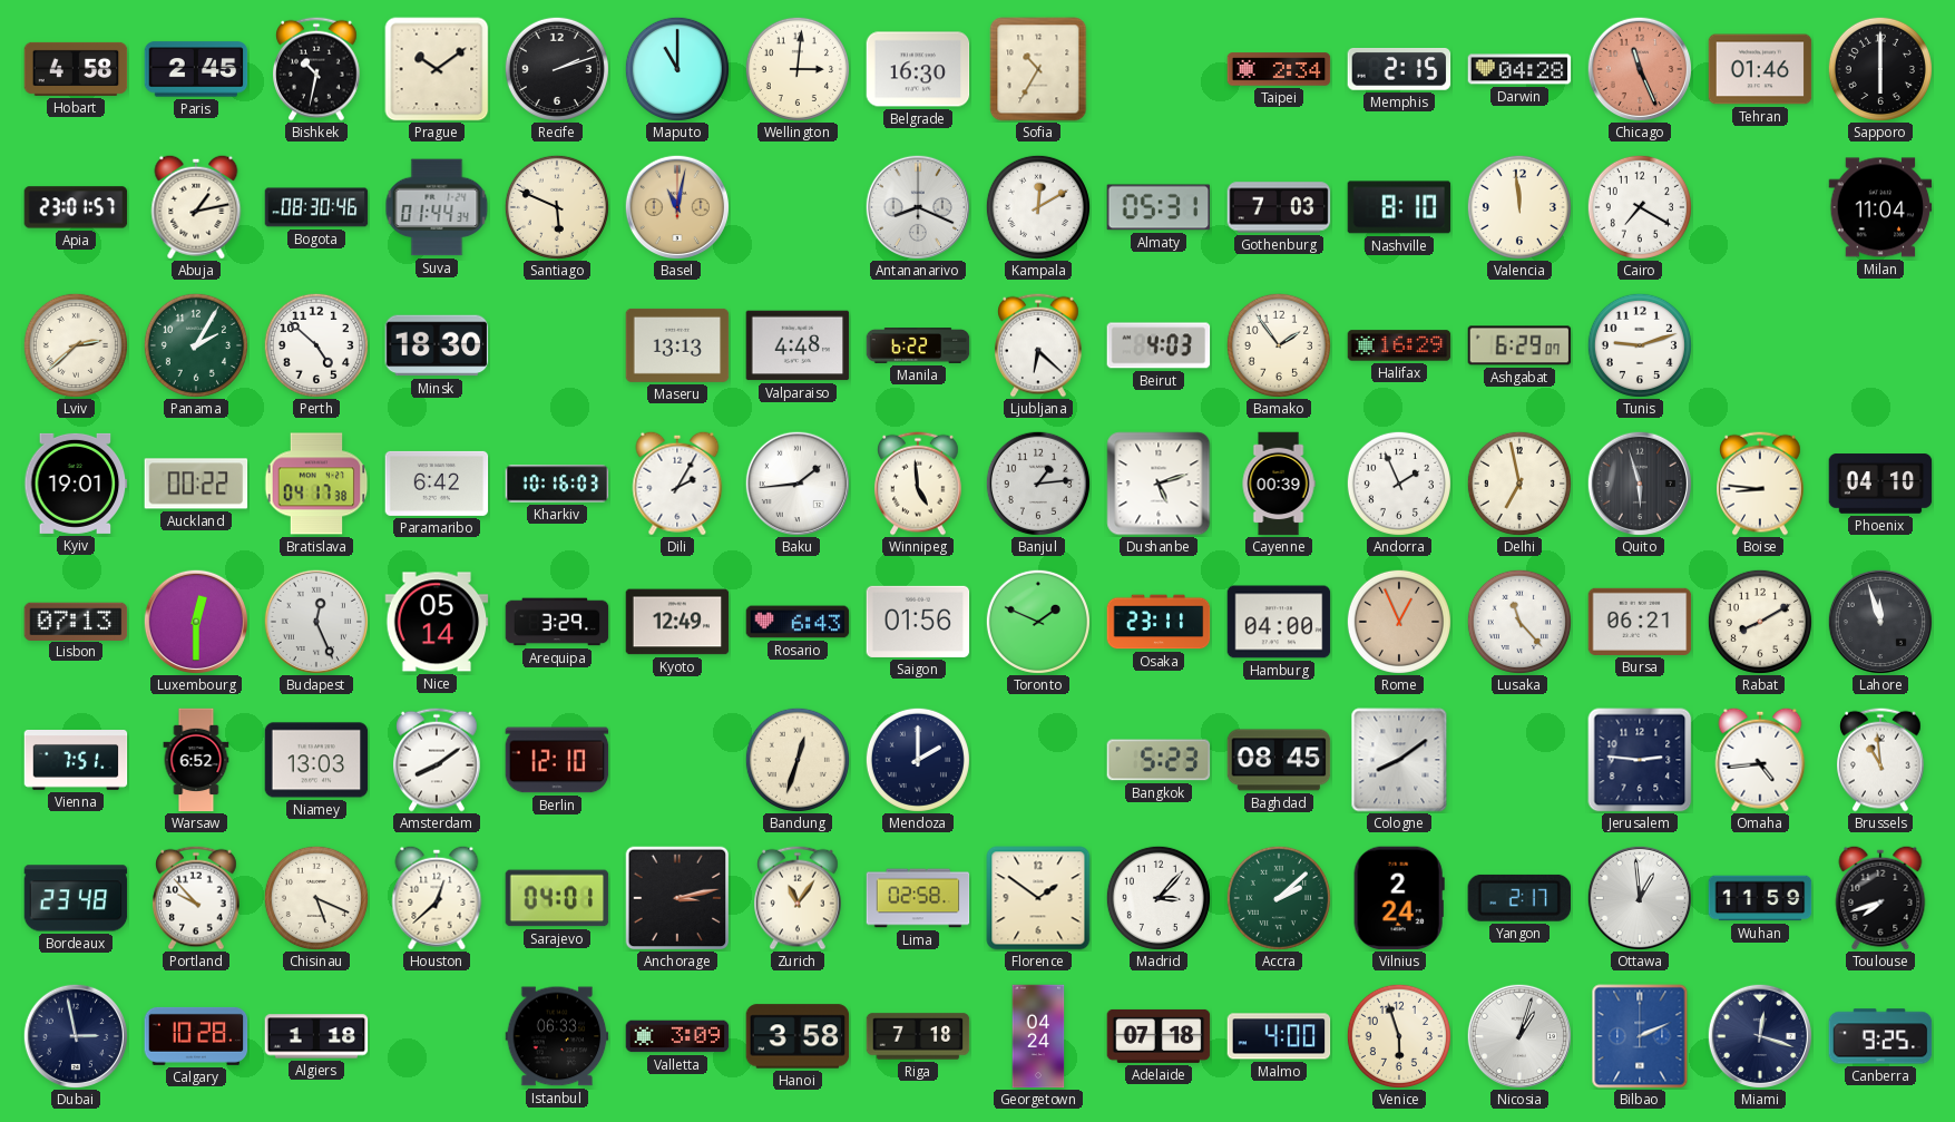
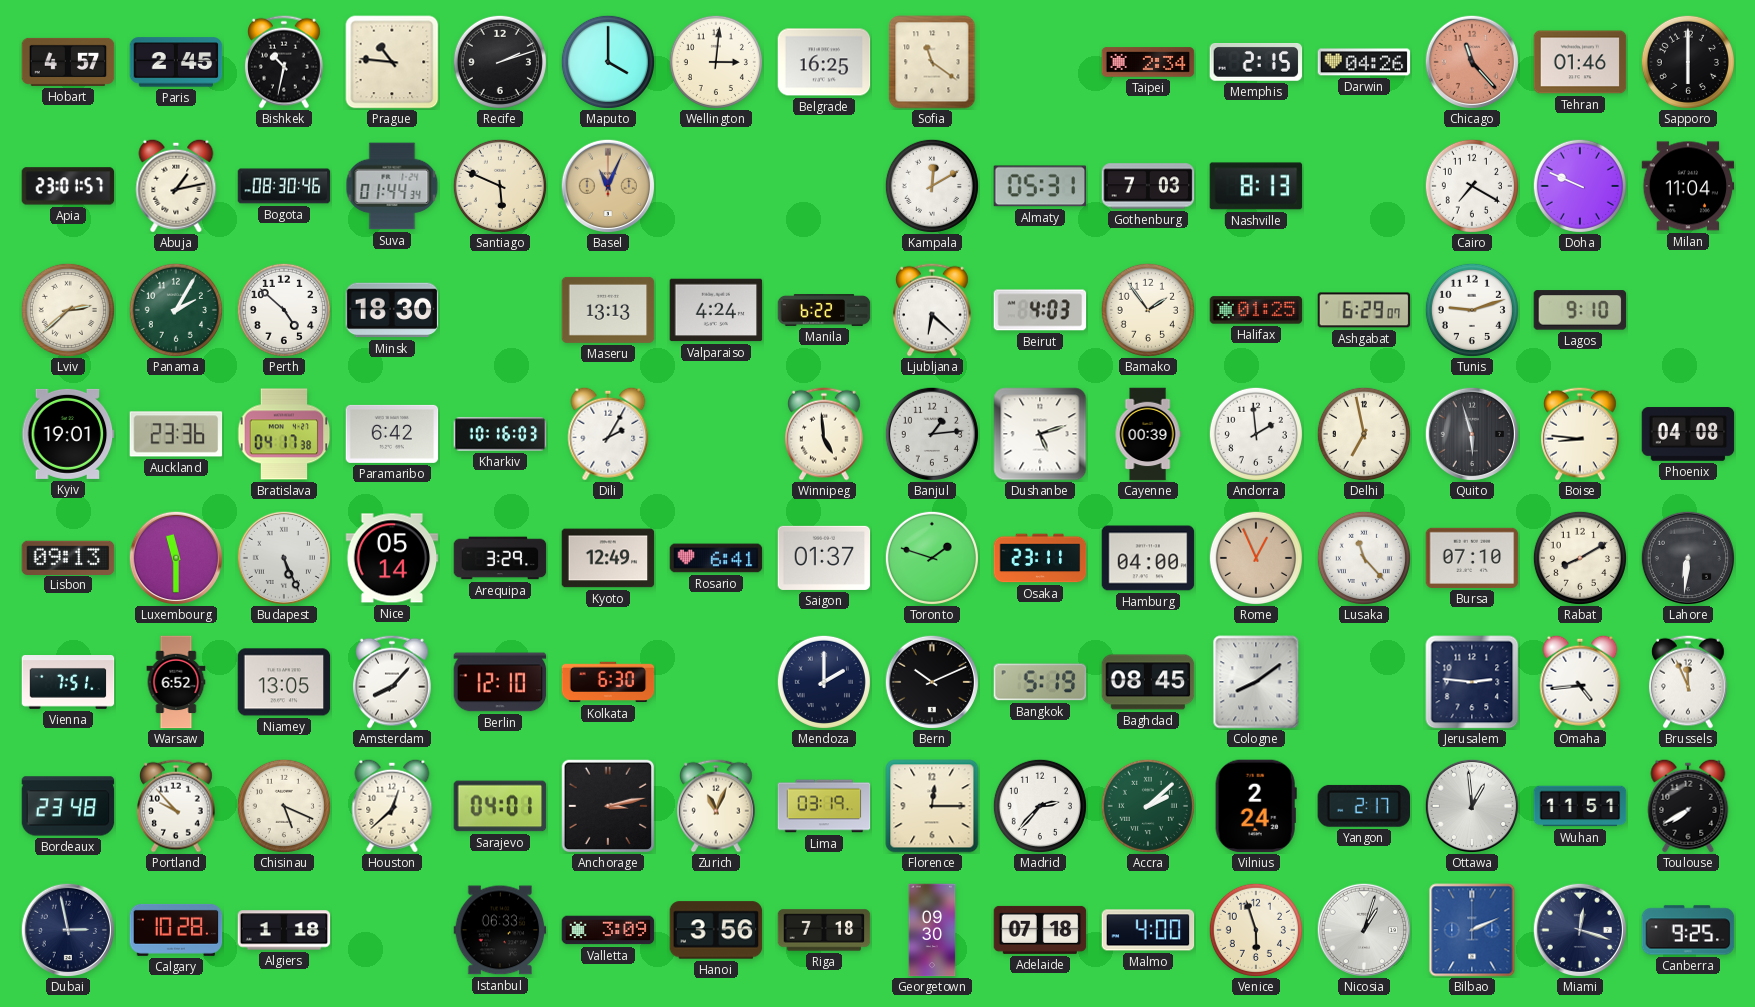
Hobart: 4:58 -> 4:57 (68, 62)
Prague: 10:09 -> 10:46 (392, 62)
Maputo: 11:00 -> 4:00 (608, 62)
Belgrade: 16:30 -> 16:25 (824, 62)
Sofia: 10:35 -> 11:21 (932, 62)
Darwin: 04:28 -> 04:26 (1364, 62)
Chicago: 11:26 -> 11:23 (1471, 61)
Basel: 11:02 -> 11:04 (607, 185)
Antananarivo: 8:19 -> none (917, 206)
Nashville: 8:10 -> 8:13 (1256, 186)
Valencia: 11:59 -> none (1519, 207)
Doha: none -> 9:49 (1580, 186)
Valparaiso: 4:48 -> 4:24 (716, 310)
Halifax: 16:29 -> 01:25 (1256, 310)
Lagos: none -> 9:10 (1580, 310)
Auckland: 00:22 -> 23:36 (176, 434)
Baku: 1:44 -> none (796, 482)
Andorra: 1:56 -> 1:59 (1256, 434)
Phoenix: 04:10 -> 04:08 (1688, 434)
Lisbon: 07:13 -> 09:13 (68, 557)
Luxembourg: 12:30 -> 11:30 (175, 557)
Budapest: 12:26 -> 5:26 (283, 557)
Rosario: 6:43 -> 6:41 (716, 558)
Saigon: 01:56 -> 01:37 (824, 558)
Toronto: 1:49 -> 1:48 (932, 558)
Bursa: 06:21 -> 07:10 (1472, 558)
Lahore: 11:57 -> 6:31 (1687, 557)
Niamey: 13:03 -> 13:05 (284, 682)
Amsterdam: 8:09 -> 8:07 (393, 682)
Kolkata: none -> 6:30 (608, 682)
Bandung: 12:33 -> none (798, 760)
Bern: none -> 10:11 (931, 681)
Bangkok: 5:23 -> 5:19 (1040, 682)
Brussels: 10:59 -> 11:56 (1689, 682)
Zurich: 11:06 -> 11:04 (717, 806)
Lima: 02:58 -> 03:19 (824, 806)
Florence: 1:51 -> 12:15 (932, 806)
Madrid: 3:07 -> 2:37 (1040, 806)
Wuhan: 11:59 -> 11:51 (1580, 806)
Toulouse: 7:42 -> 7:40 (1688, 806)
Hanoi: 3:58 -> 3:56 (716, 930)
Georgetown: 04:24 -> 09:30 (932, 930)
